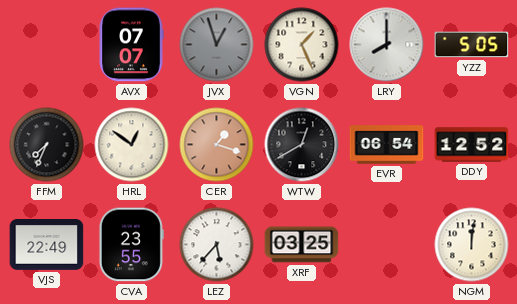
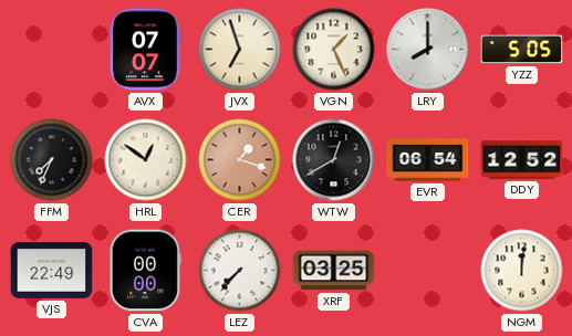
JVX: 12:57 -> 6:57 (240, 50)
JVX dial: grey -> cream (240, 50)
CVA: 23:55 -> 00:00 (145, 271)
LEZ: 5:37 -> 7:37 (240, 271)
